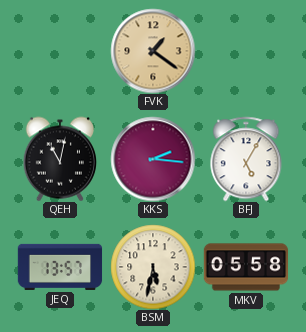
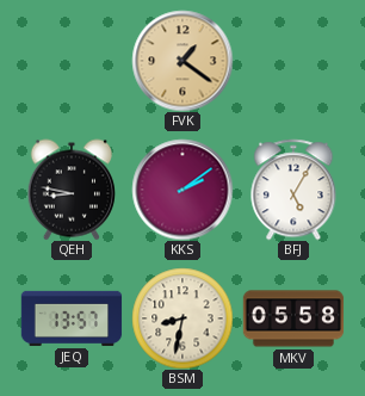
QEH: 11:02 -> 8:47 (70, 190)
KKS: 2:16 -> 2:09 (182, 190)
BSM: 5:32 -> 8:32 (182, 318)
